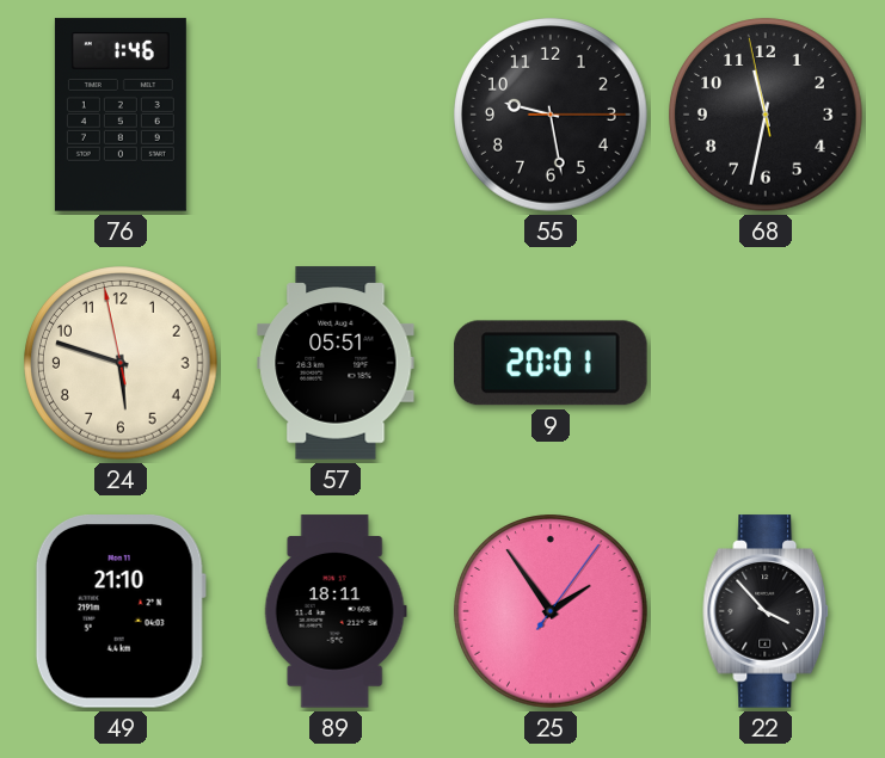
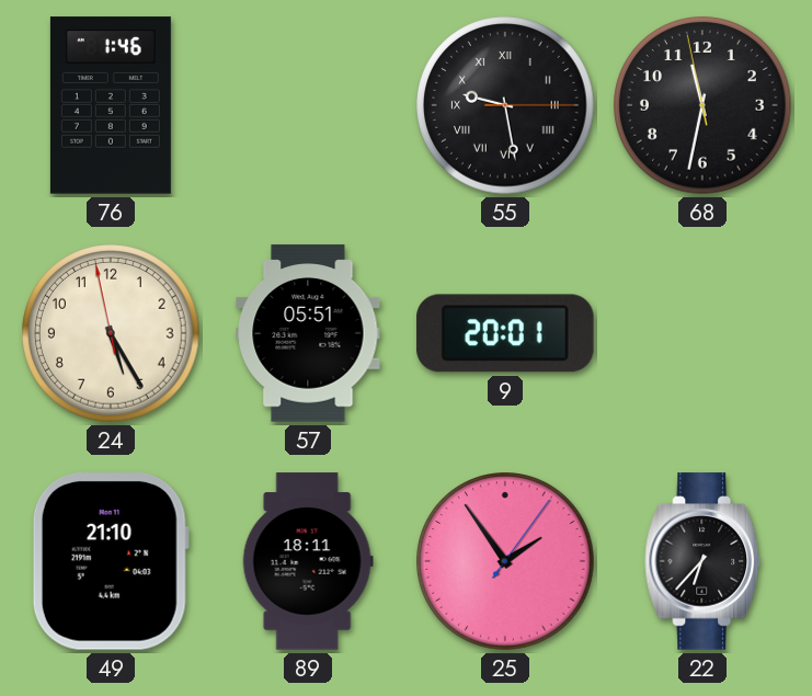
55 numerals: Arabic -> Roman (505, 105)
24: 5:47 -> 5:24 (111, 333)
22: 3:53 -> 6:37 (704, 561)
